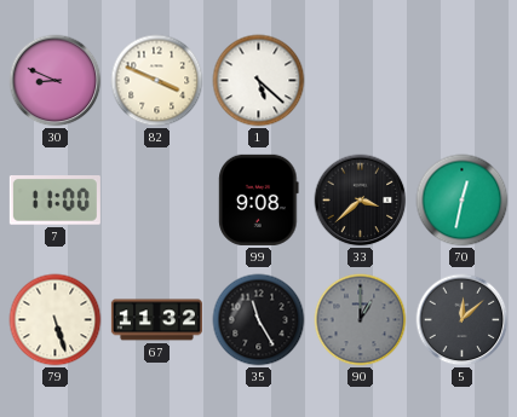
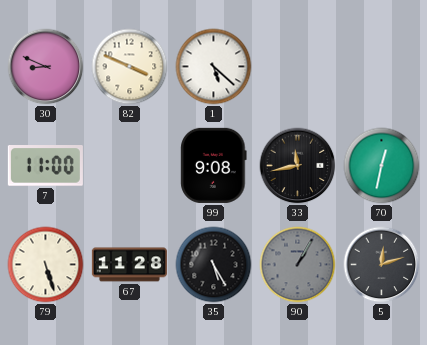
33: 3:38 -> 11:43 (298, 166)
67: 11:32 -> 11:28 (129, 265)
35: 11:25 -> 5:25 (214, 265)
90: 1:00 -> 1:05 (298, 265)
5: 12:08 -> 12:12 (382, 265)
